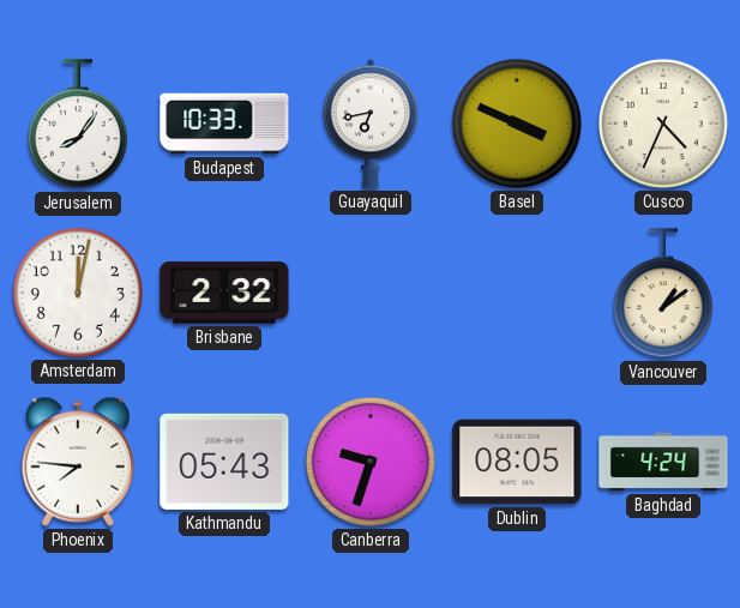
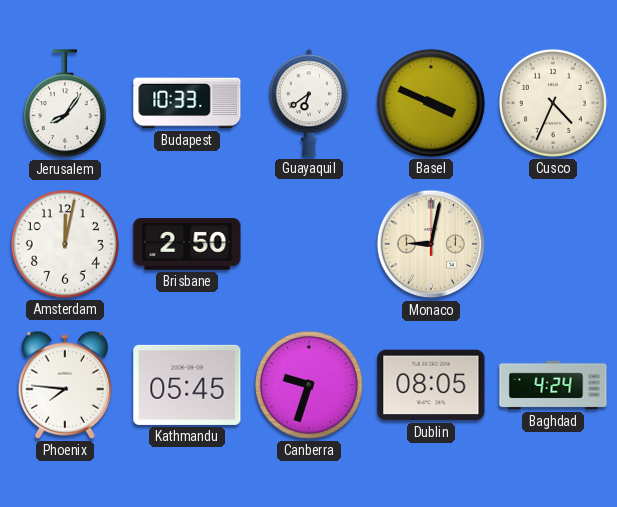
Guayaquil: 6:43 -> 6:39 (309, 103)
Brisbane: 2:32 -> 2:50 (187, 244)
Monaco: none -> 9:02 (431, 244)
Vancouver: 1:09 -> none (663, 294)
Kathmandu: 05:43 -> 05:45 (187, 385)
